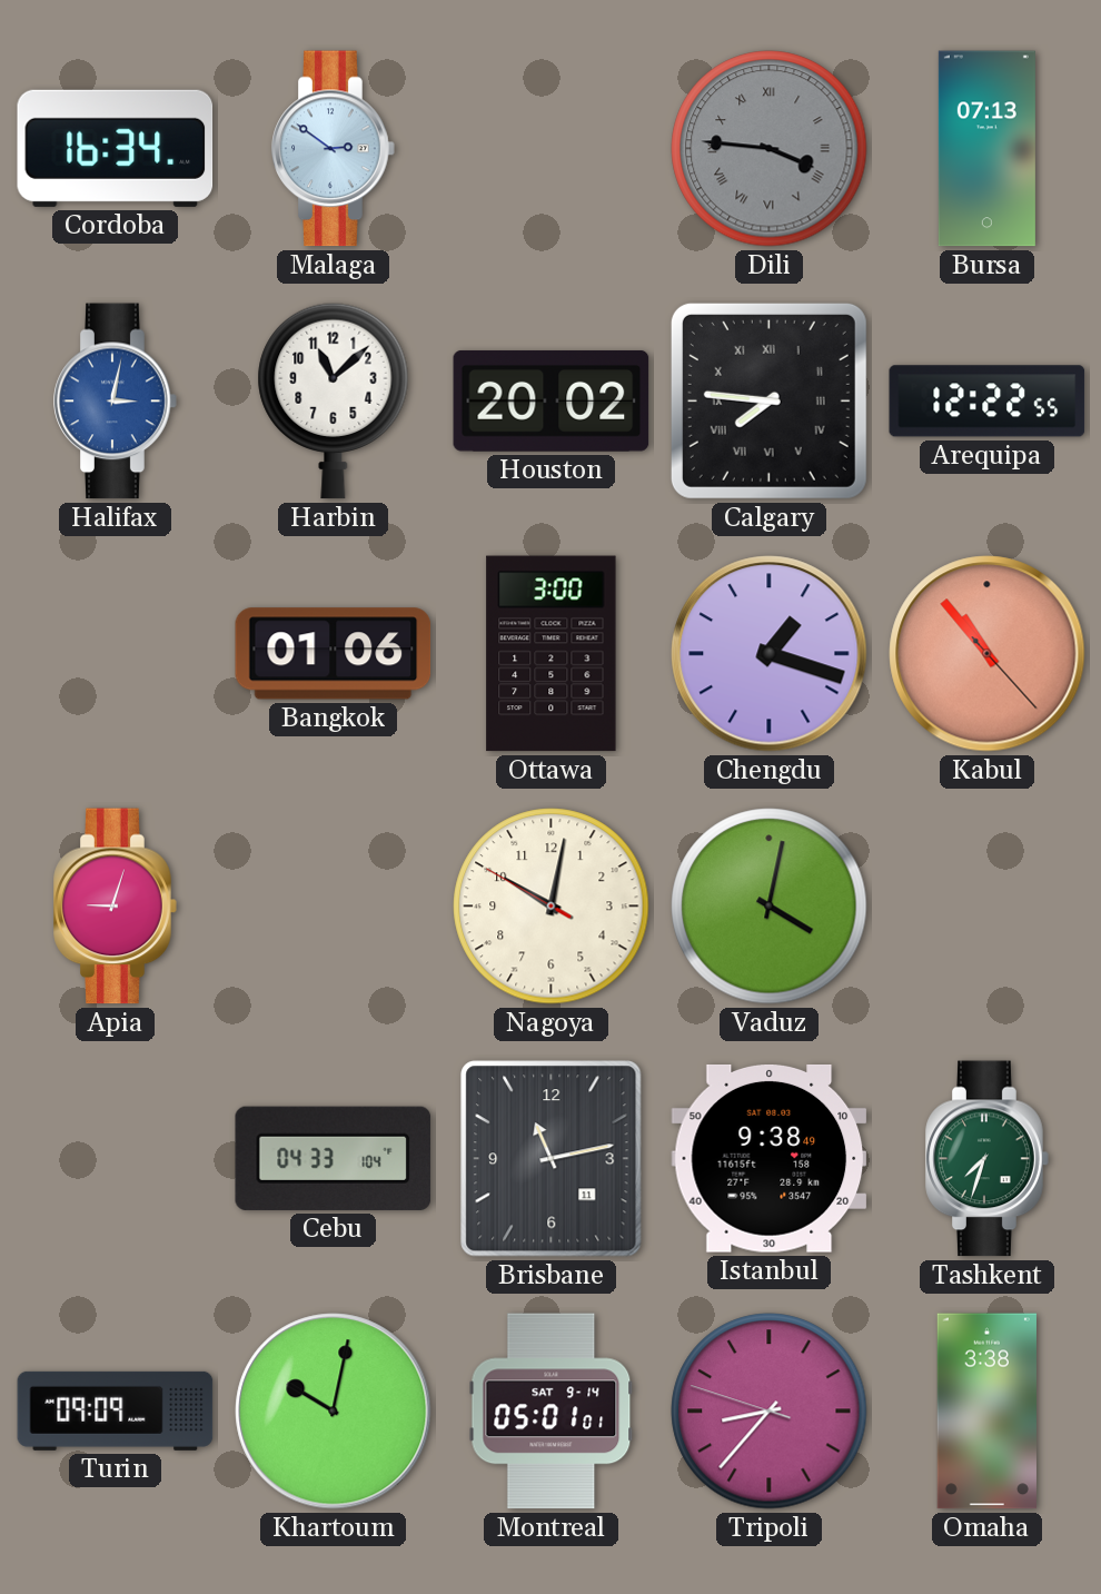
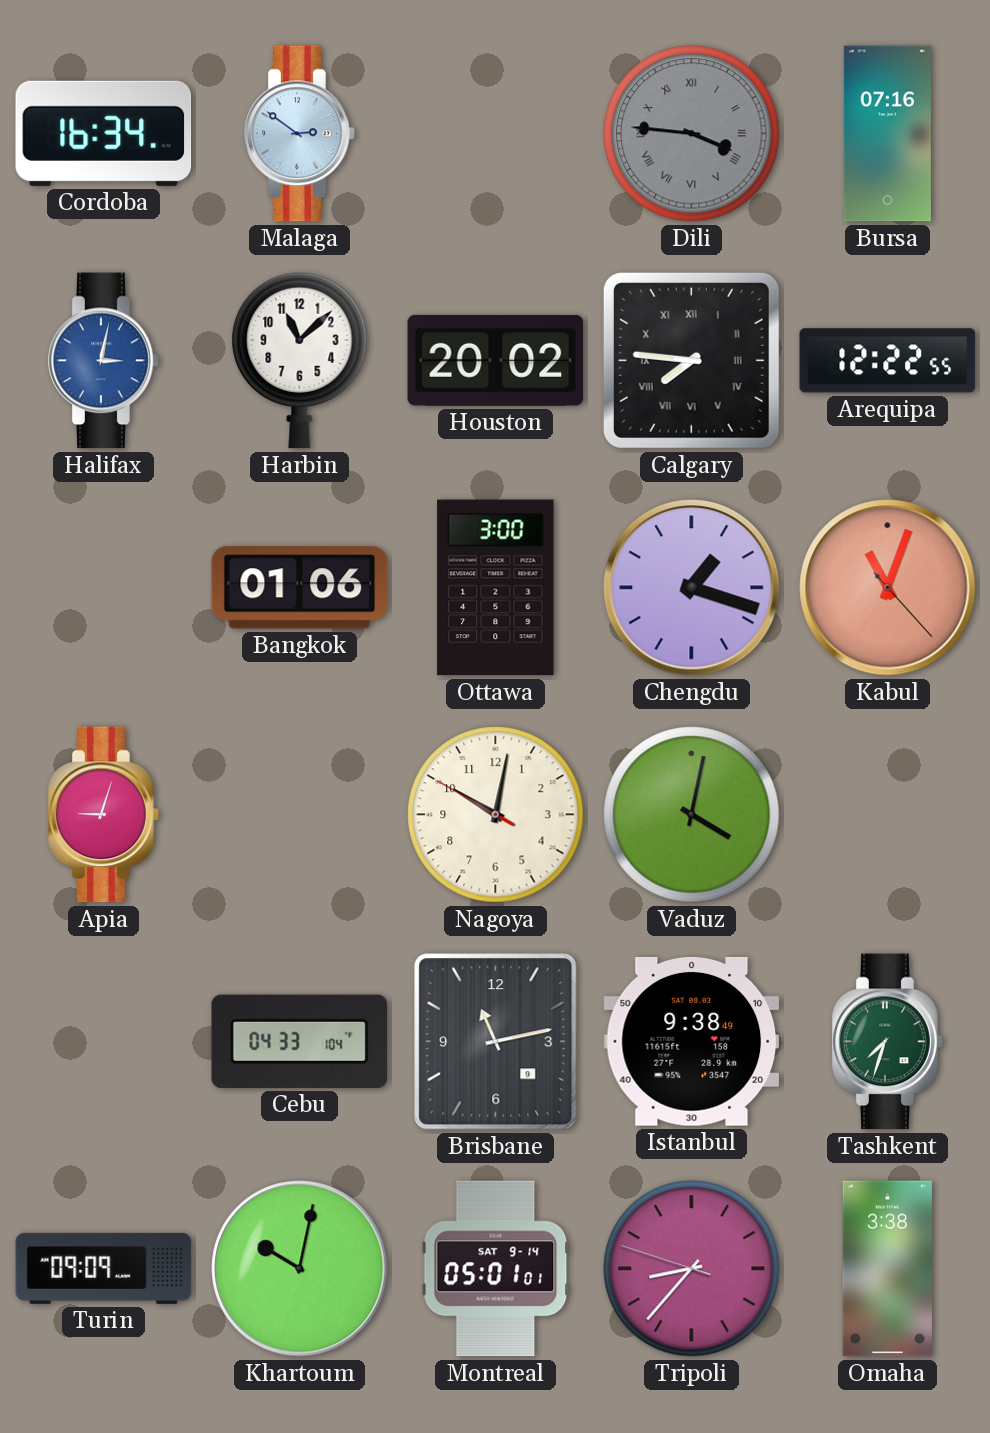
Bursa: 07:13 -> 07:16 (887, 134)
Kabul: 10:53 -> 11:03 (888, 588)
Brisbane date: 11 -> 9 (496, 1042)
